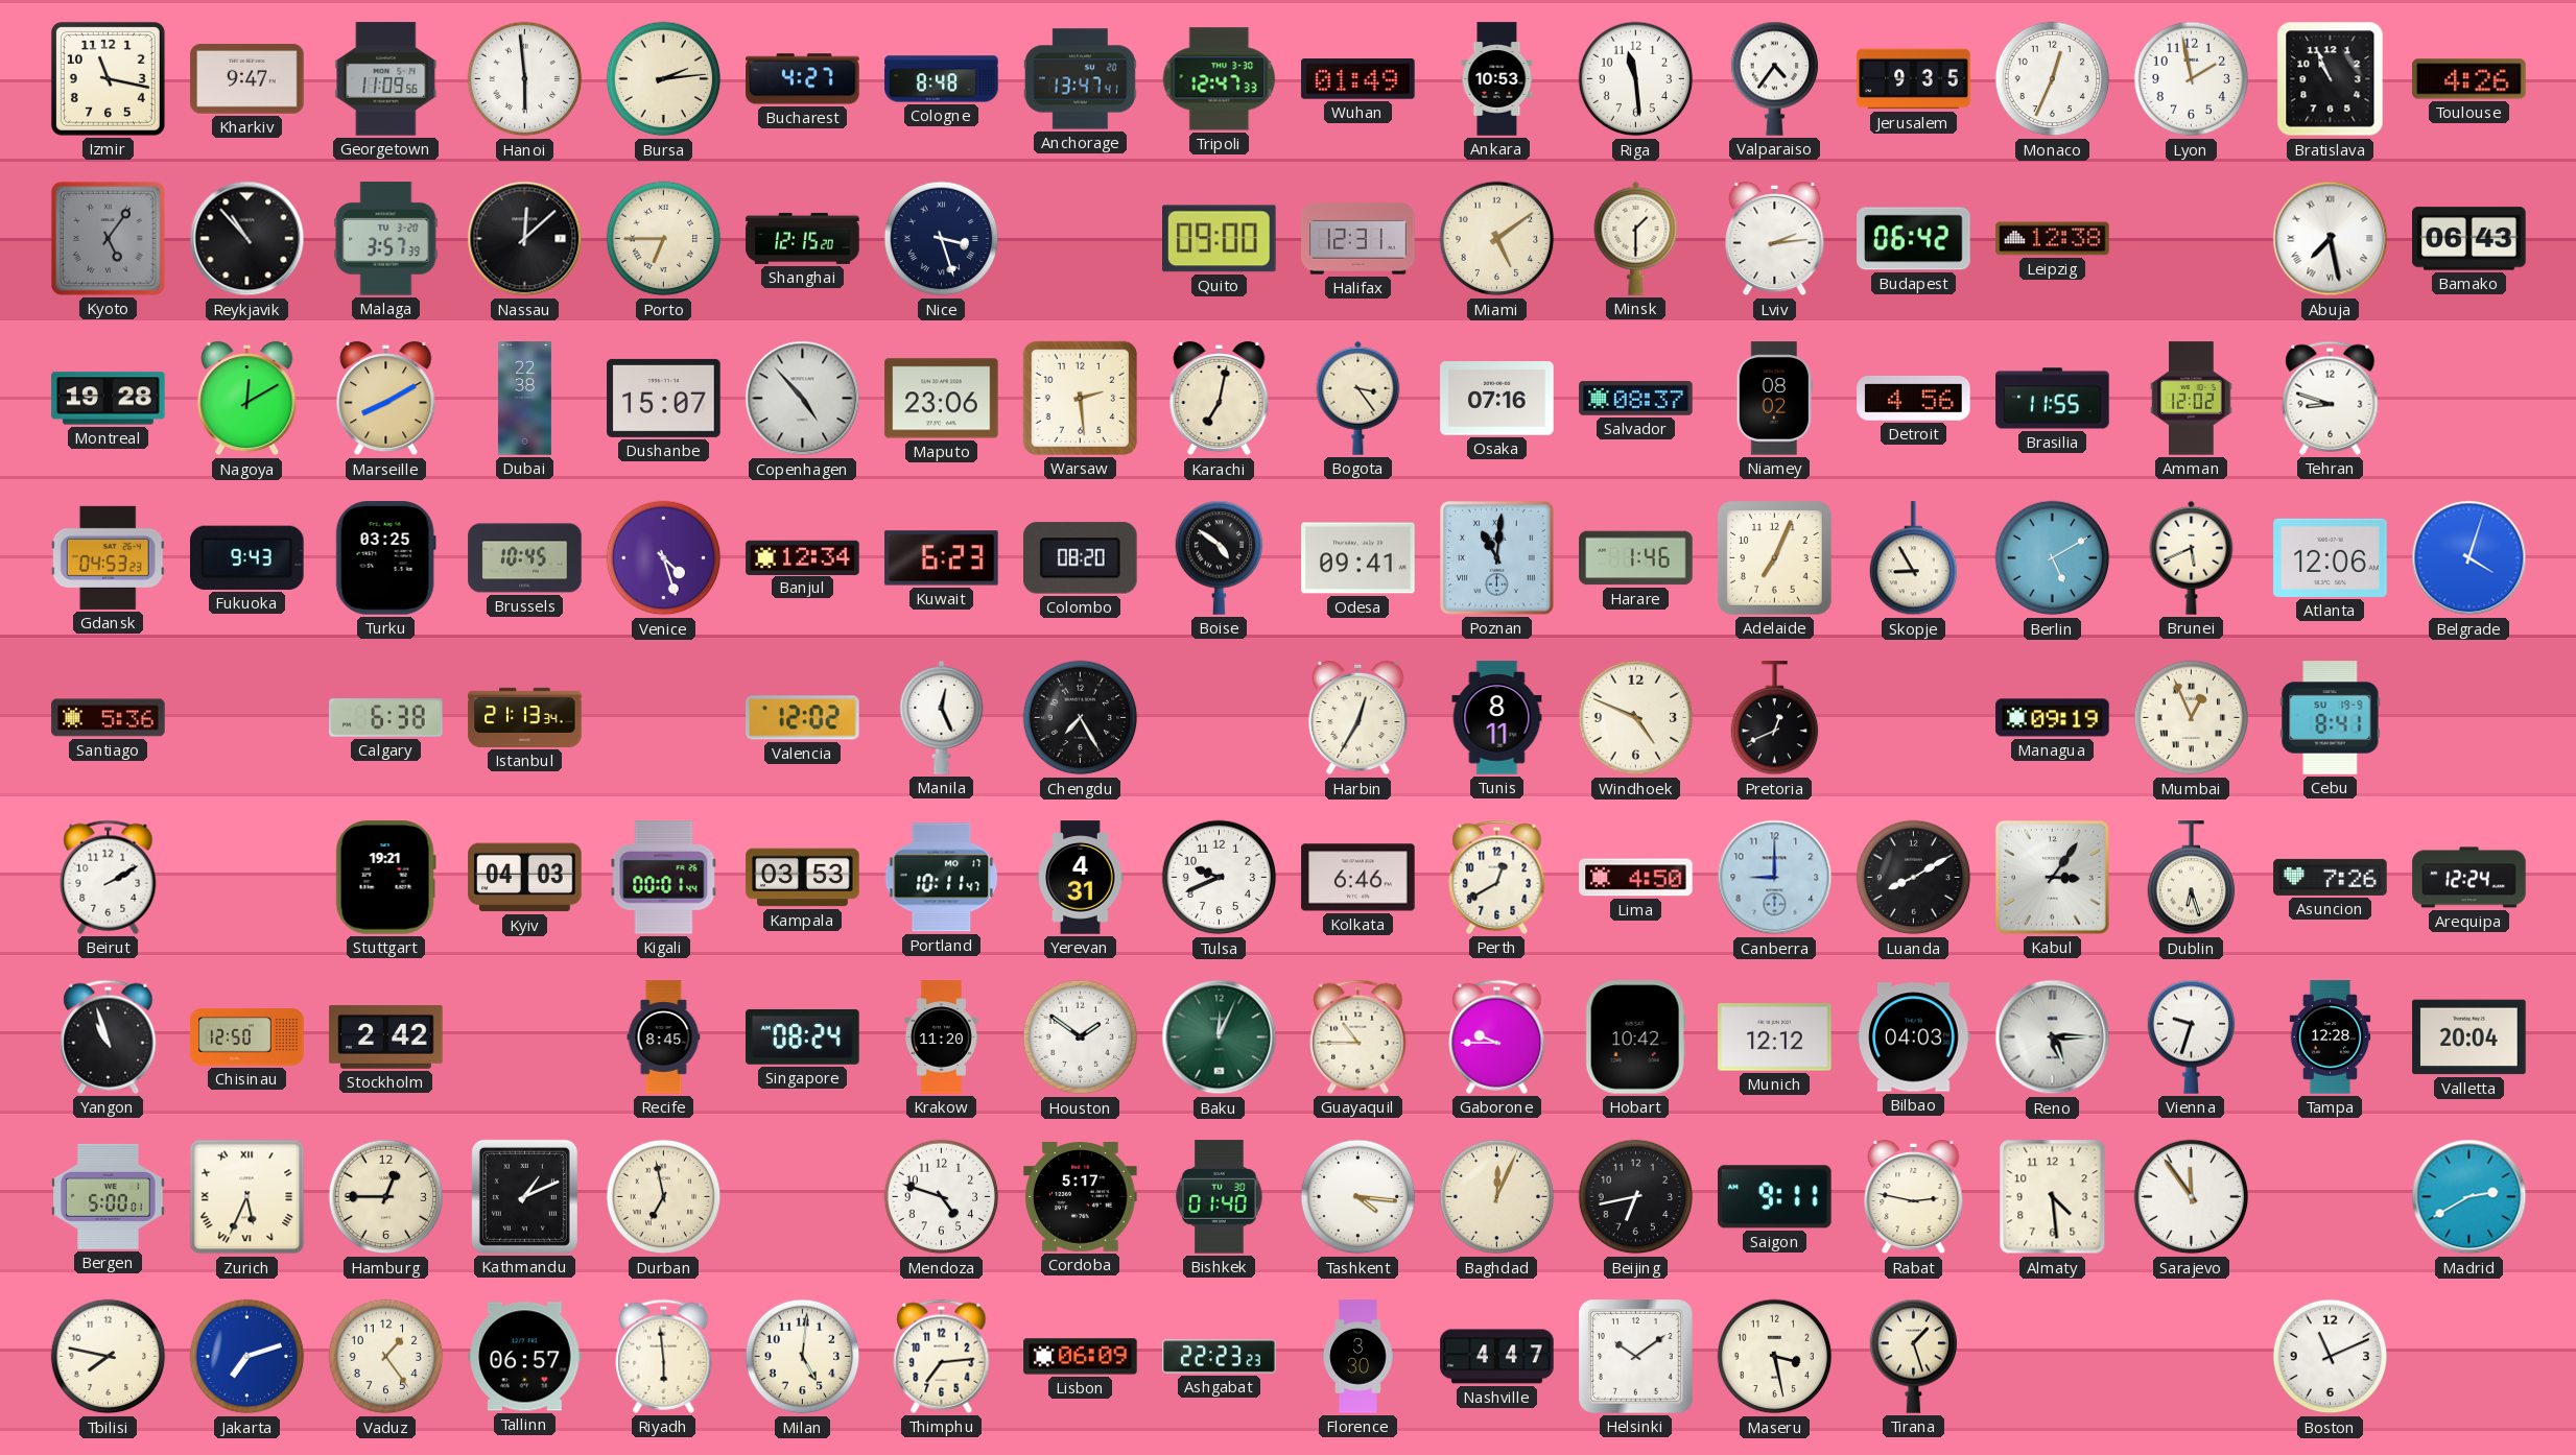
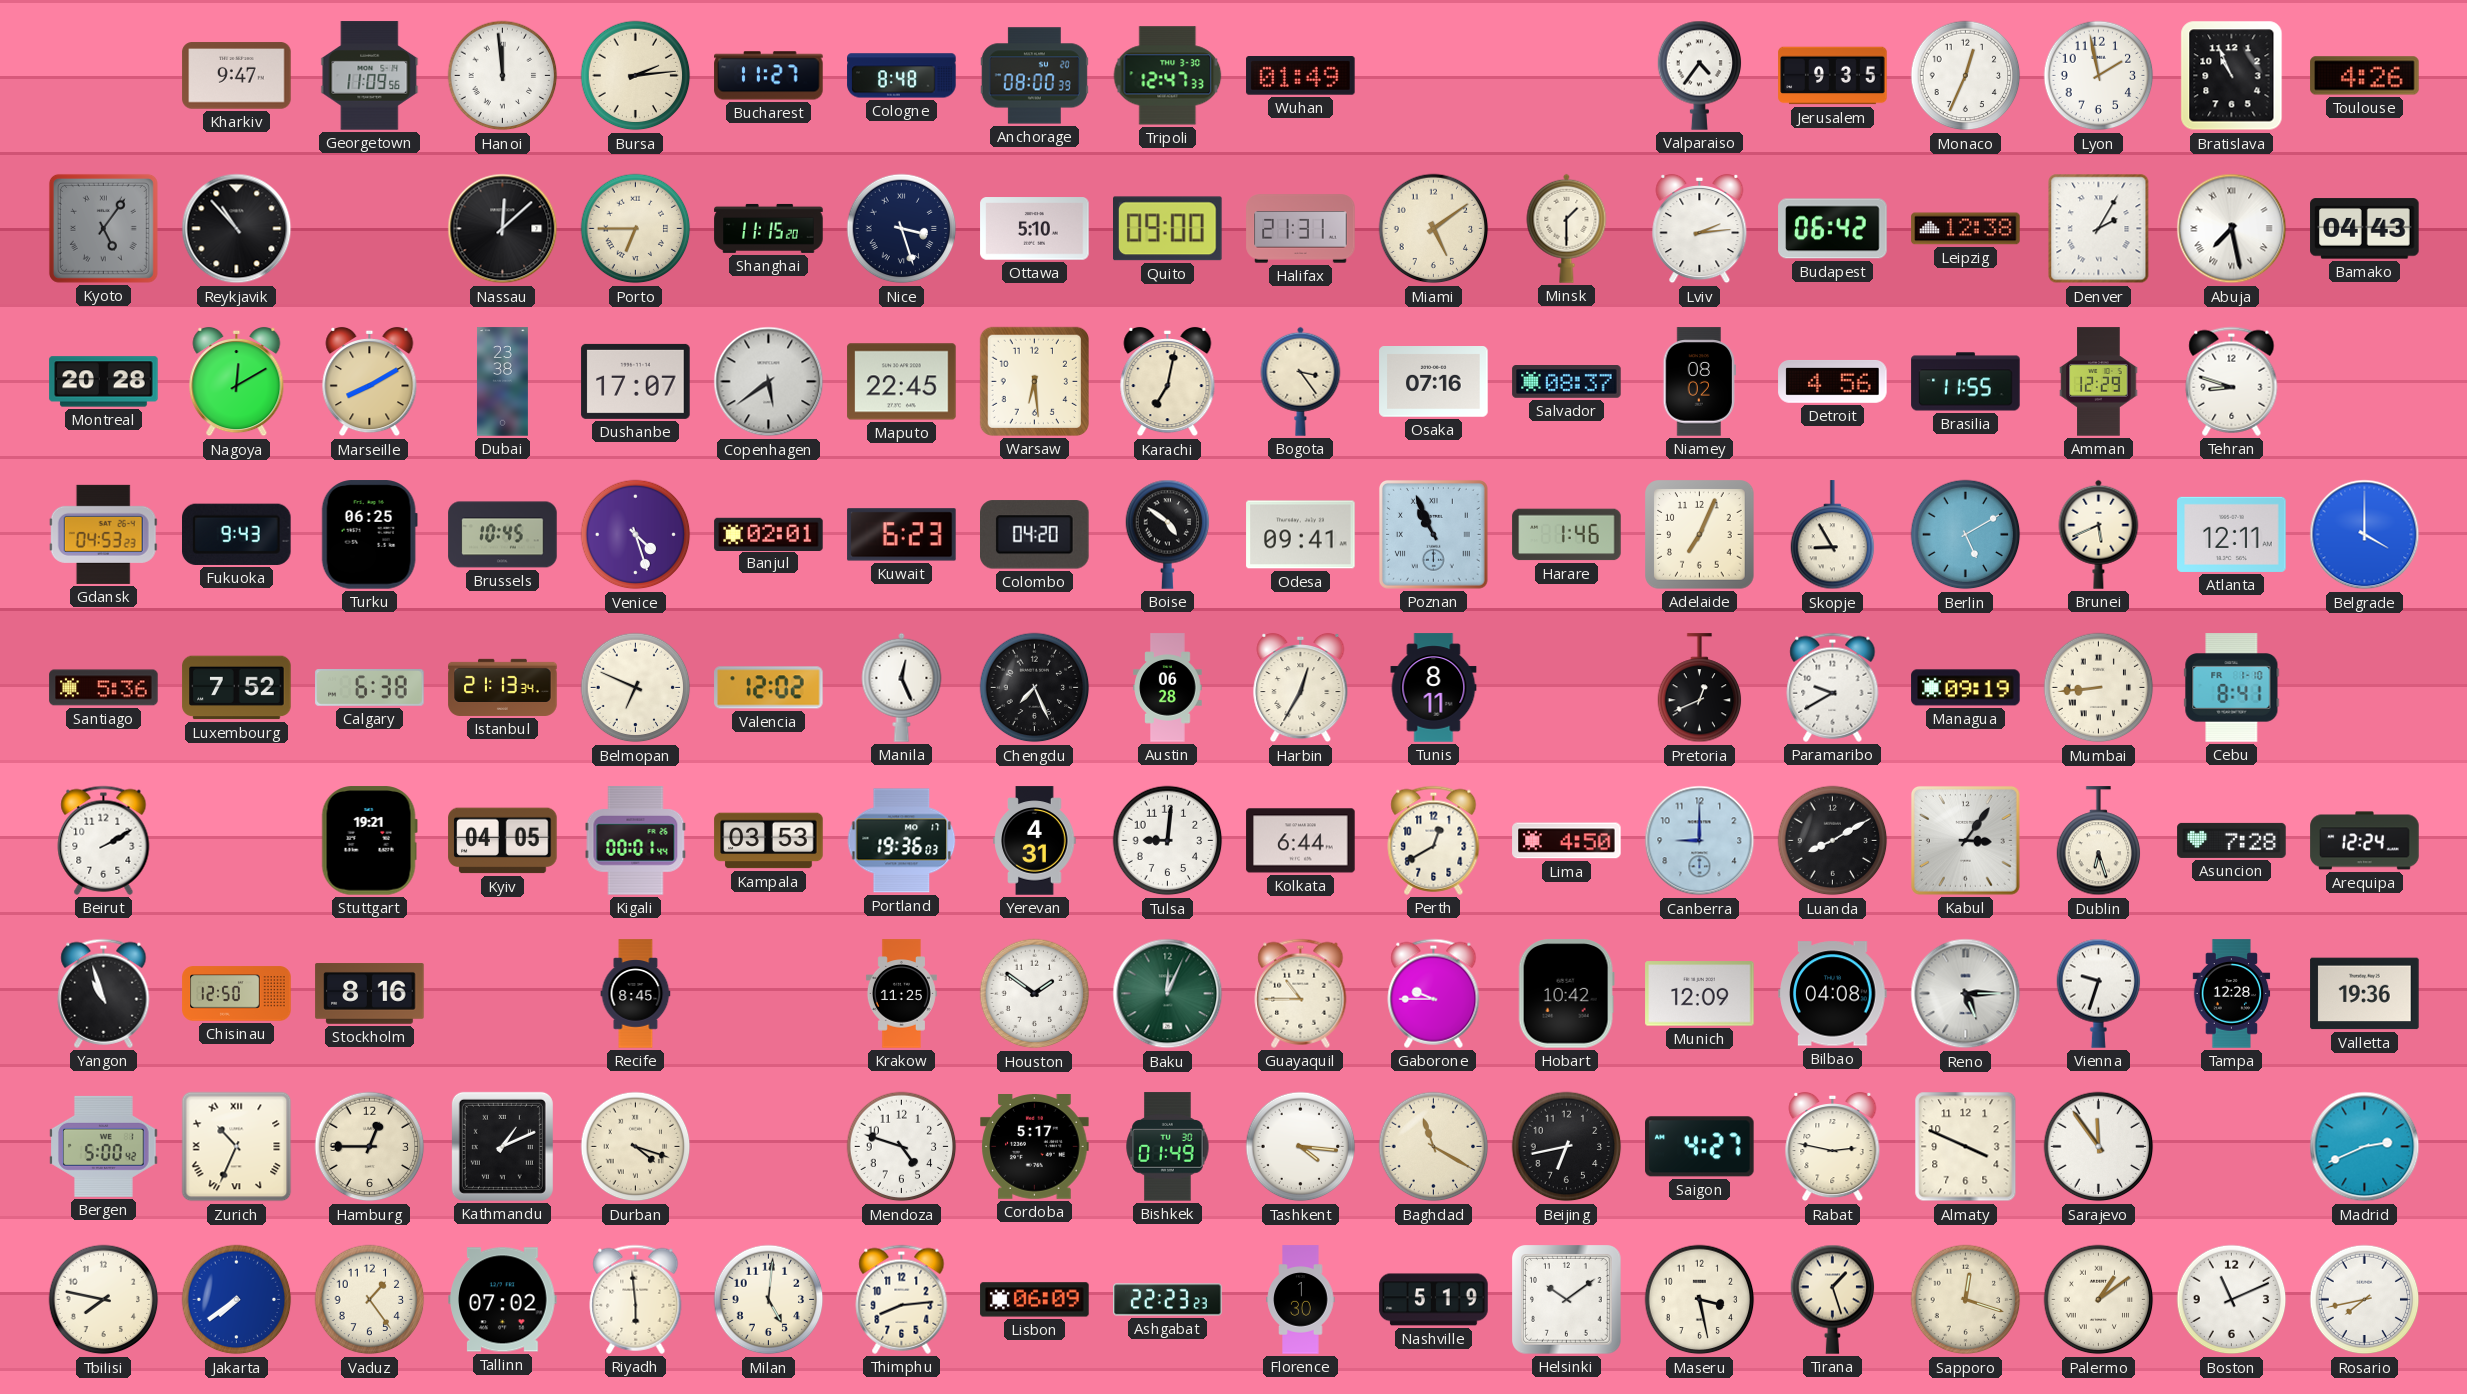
Izmir: 11:17 -> none (108, 78)
Hanoi: 5:59 -> 11:59 (503, 76)
Bucharest: 4:27 -> 11:27 (769, 76)
Anchorage: 13:47 -> 08:00 (1034, 76)
Ankara: 10:53 -> none (1497, 79)
Riga: 11:29 -> none (1636, 79)
Malaga: 3:57 -> none (386, 239)
Shanghai: 12:15 -> 11:15 (769, 228)
Ottawa: none -> 5:10 (1035, 229)
Halifax: 12:31 -> 21:31 (1301, 229)
Denver: none -> 2:05 (2099, 229)
Bamako: 06:43 -> 04:43 (2365, 229)
Montreal: 19:28 -> 20:28 (104, 382)
Dubai: 22:38 -> 23:38 (502, 382)
Dushanbe: 15:07 -> 17:07 (636, 381)
Copenhagen: 4:53 -> 5:39 (769, 382)
Maputo: 23:06 -> 22:45 (902, 382)
Warsaw: 2:29 -> 6:29 (1034, 381)
Amman: 12:02 -> 12:29 (2099, 382)
Turku: 03:25 -> 06:25 (369, 535)
Banjul: 12:34 -> 02:01 (769, 534)
Colombo: 08:20 -> 04:20 (1035, 535)
Poznan: 11:01 -> 10:56 (1433, 534)
Atlanta: 12:06 -> 12:11 (2232, 534)
Belgrade: 4:03 -> 4:00 (2365, 535)
Luxembourg: none -> 7:52 (237, 688)
Belmopan: none -> 6:49 (636, 688)
Chengdu: 7:25 -> 7:26 (1035, 688)
Austin: none -> 06:28 (1168, 688)
Windhoek: 4:49 -> none (1636, 718)
Paramaribo: none -> 9:40 (1833, 687)
Mumbai: 12:56 -> 8:44 (2099, 688)
Cebu date: SU 19-9 -> FR 1-10 (2232, 688)
Kyiv: 04:03 -> 04:05 (503, 841)
Portland: 10:11 -> 19:36 (902, 841)
Tulsa: 9:41 -> 9:01 (1168, 841)
Kolkata: 6:46 -> 6:44 (1301, 841)
Asuncion: 7:26 -> 7:28 (2232, 840)
Stockholm: 2:42 -> 8:16 (370, 994)
Singapore: 08:24 -> none (803, 1036)
Krakow: 11:20 -> 11:25 (901, 994)
Munich: 12:12 -> 12:09 (1700, 994)
Bilbao: 04:03 -> 04:08 (1833, 994)
Valletta: 20:04 -> 19:36 (2365, 994)
Bergen: 5:00:01 -> 5:00:42 (104, 1146)
Zurich: 5:34 -> 10:34 (237, 1147)
Durban: 6:58 -> 4:18 (636, 1147)
Bishkek: 01:40 -> 01:49 (1168, 1147)
Baghdad: 12:04 -> 11:20 (1434, 1147)
Saigon: 9:11 -> 4:27 (1700, 1147)
Almaty: 4:29 -> 3:49 (1966, 1147)
Madrid: 2:40 -> 2:41 (2365, 1147)
Jakarta: 7:12 -> 7:39 (237, 1300)
Tallinn: 06:57 -> 07:02 (503, 1300)
Thimphu: 7:14 -> 8:14 (902, 1299)
Florence: 3:30 -> 1:30 (1301, 1300)
Nashville: 4:47 -> 5:19 (1434, 1300)
Sapporo: none -> 12:18 (1966, 1300)
Palermo: none -> 1:09 (2099, 1300)
Rosario: none -> 7:43 (2365, 1300)
